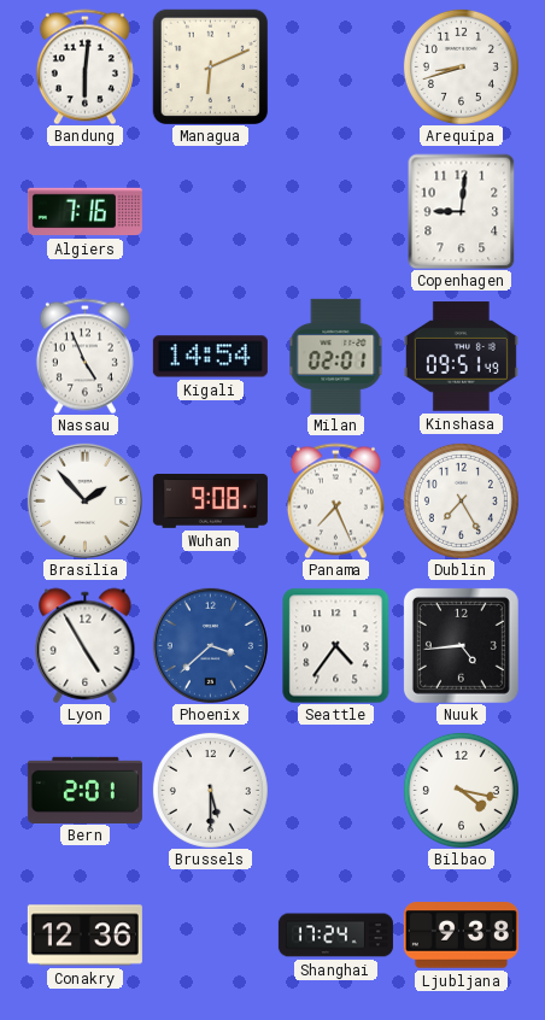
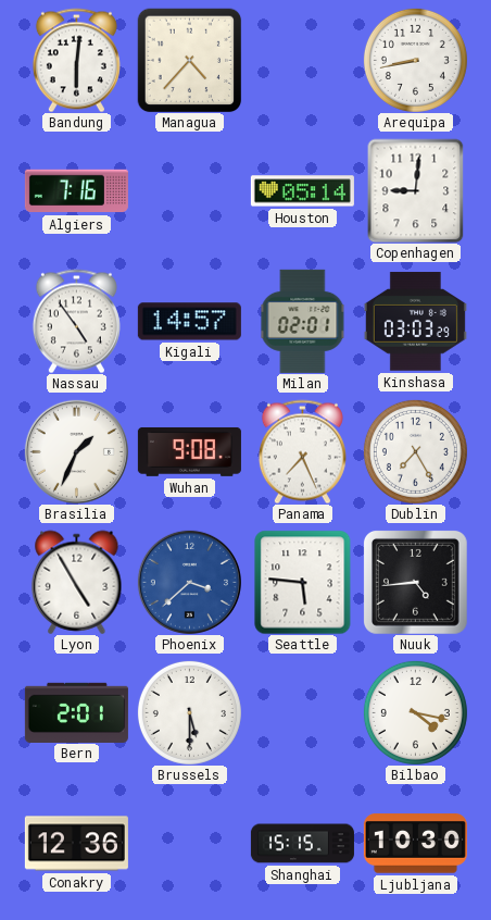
Managua: 6:11 -> 4:37 (189, 60)
Arequipa: 8:42 -> 8:43 (415, 60)
Houston: none -> 05:14 (302, 191)
Nassau: 4:56 -> 4:54 (76, 321)
Kigali: 14:54 -> 14:57 (189, 322)
Kinshasa: 09:51 -> 03:03 (415, 322)
Brasilia: 1:53 -> 1:34 (76, 451)
Seattle: 4:36 -> 5:46 (303, 582)
Shanghai: 17:24 -> 15:15 (302, 844)
Ljubljana: 9:38 -> 10:30 (415, 844)
